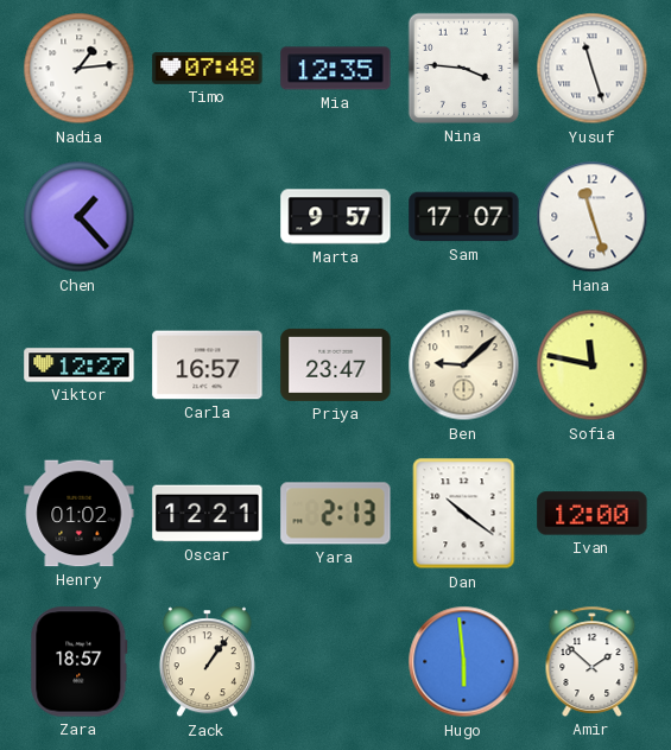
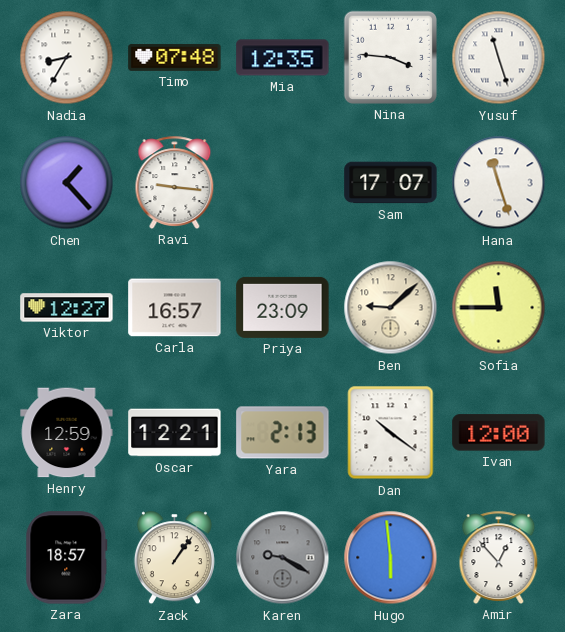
Nadia: 1:14 -> 8:35 (67, 58)
Ravi: none -> 9:16 (175, 182)
Marta: 9:57 -> none (336, 217)
Priya: 23:47 -> 23:09 (283, 307)
Sofia: 11:47 -> 11:45 (499, 308)
Henry: 01:02 -> 12:59 (67, 433)
Karen: none -> 9:20 (283, 558)
Amir: 1:52 -> 12:53 (499, 557)
